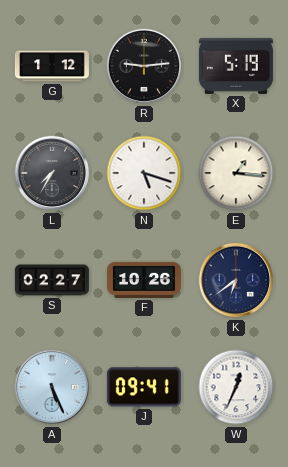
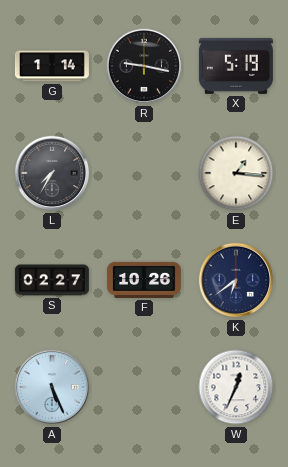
G: 1:12 -> 1:14 (52, 66)
R: 9:14 -> 9:17 (144, 66)
N: 5:18 -> none (144, 173)
J: 09:41 -> none (144, 387)
